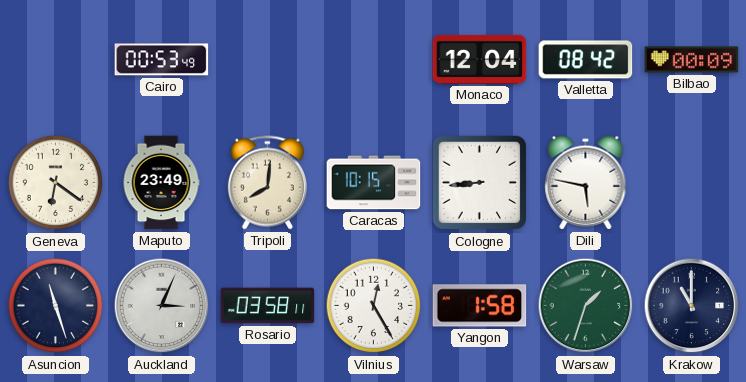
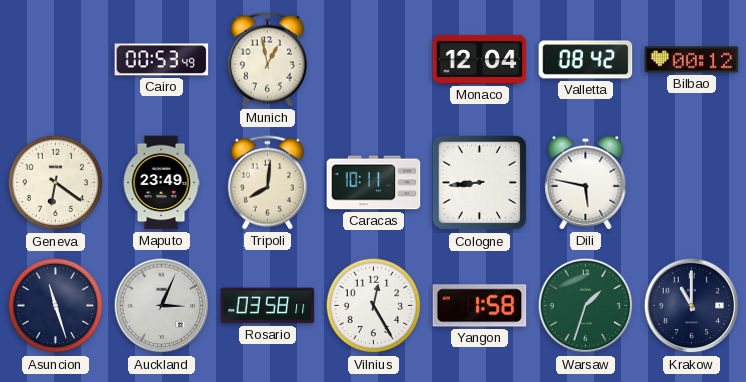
Munich: none -> 12:58 (267, 60)
Bilbao: 00:09 -> 00:12 (692, 60)
Caracas: 10:15 -> 10:11 (374, 183)
